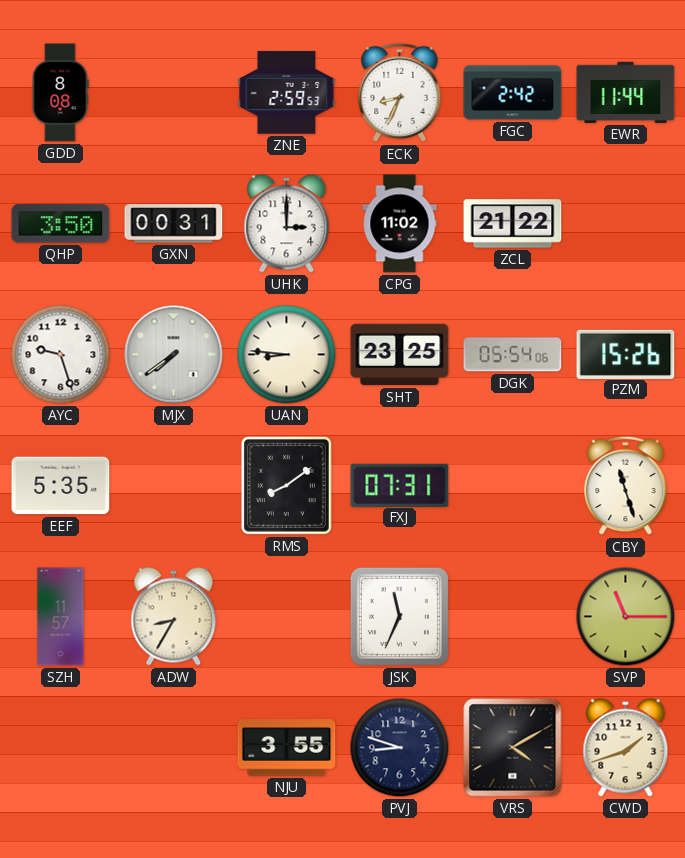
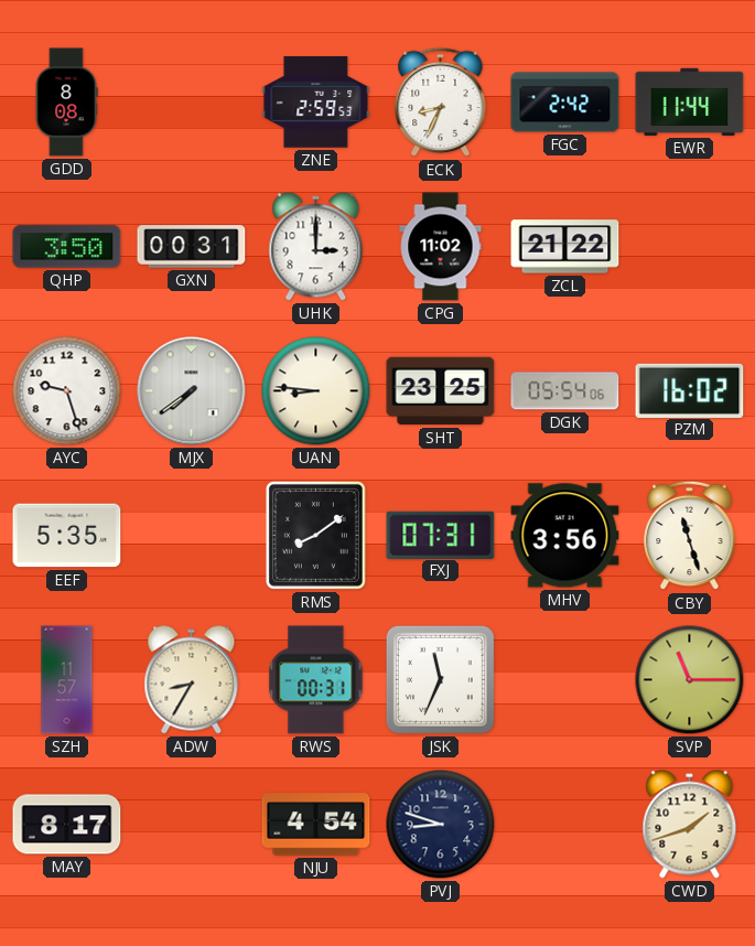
PZM: 15:26 -> 16:02 (690, 390)
MHV: none -> 3:56 (565, 536)
RWS: none -> 00:31 (316, 680)
MAY: none -> 8:17 (67, 825)
NJU: 3:55 -> 4:54 (316, 825)
VRS: 4:10 -> none (513, 748)
